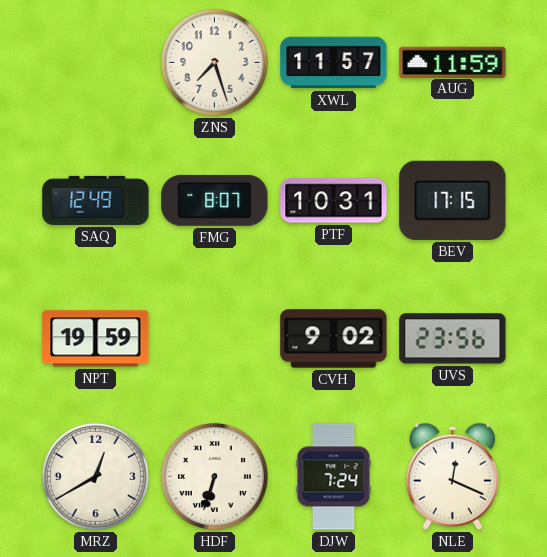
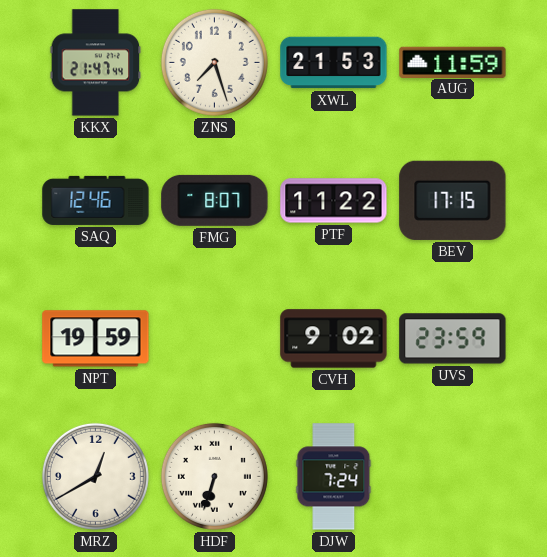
KKX: none -> 21:47 (96, 63)
XWL: 11:57 -> 21:53 (334, 63)
SAQ: 12:49 -> 12:46 (96, 200)
PTF: 10:31 -> 11:22 (334, 201)
UVS: 23:56 -> 23:59 (453, 339)
NLE: 12:19 -> none (452, 476)
